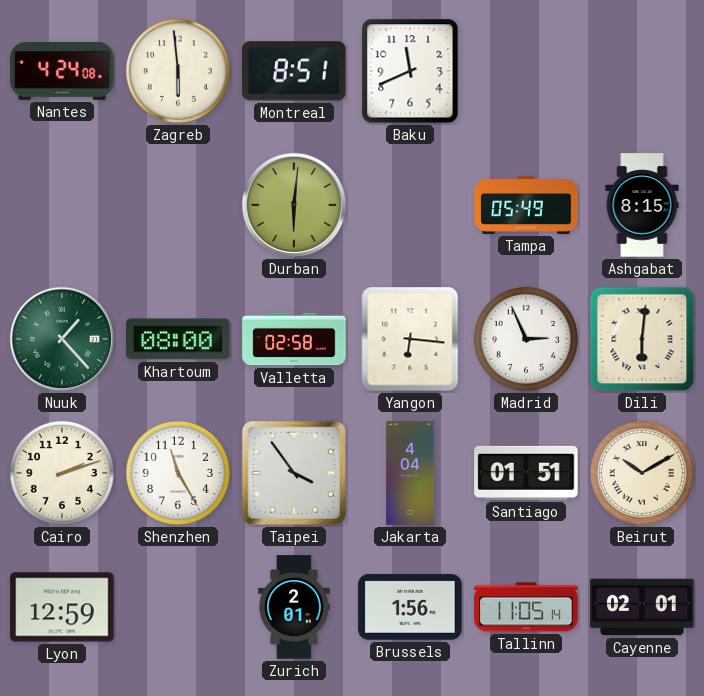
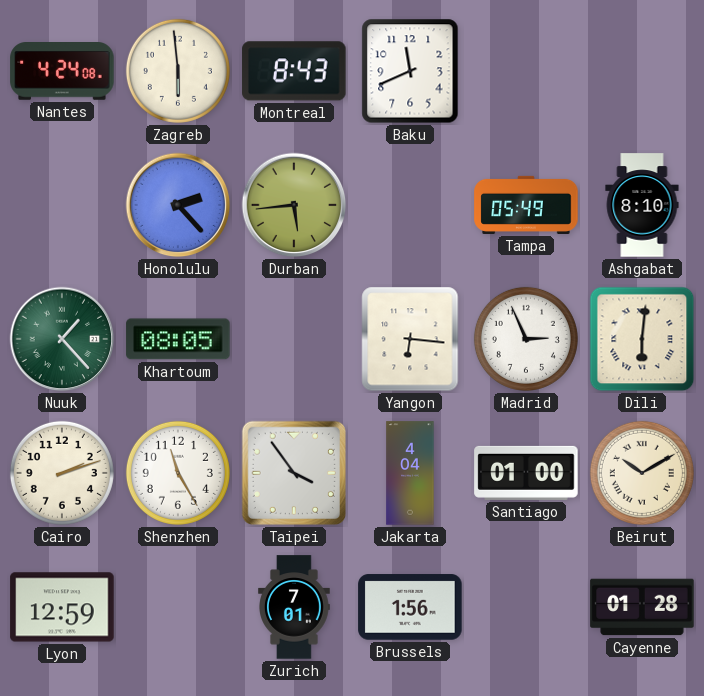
Montreal: 8:51 -> 8:43 (294, 71)
Honolulu: none -> 2:23 (178, 205)
Durban: 6:01 -> 5:44 (294, 205)
Ashgabat: 8:15 -> 8:10 (642, 205)
Khartoum: 08:00 -> 08:05 (178, 339)
Valletta: 02:58 -> none (294, 339)
Santiago: 01:51 -> 01:00 (526, 473)
Zurich: 2:01 -> 7:01 (295, 607)
Tallinn: 11:05 -> none (526, 607)
Cayenne: 02:01 -> 01:28 (642, 607)
